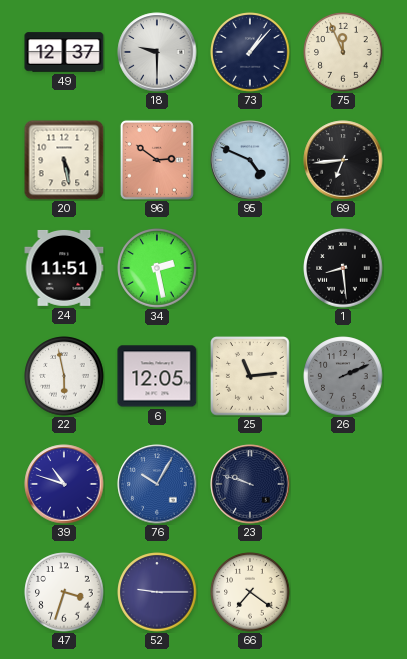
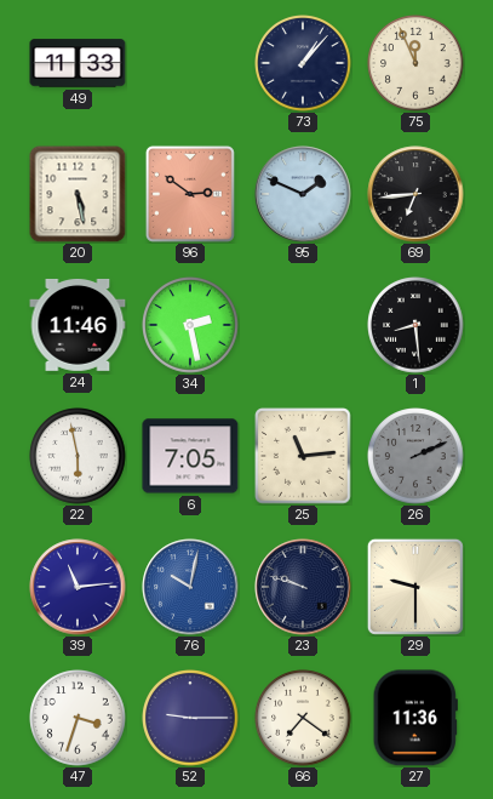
49: 12:37 -> 11:33 (78, 63)
18: 9:30 -> none (157, 52)
95: 4:49 -> 1:49 (303, 194)
24: 11:51 -> 11:46 (78, 325)
6: 12:05 -> 7:05 (190, 456)
39: 10:48 -> 11:14 (78, 587)
76: 10:05 -> 10:02 (190, 587)
29: none -> 9:30 (415, 587)
27: none -> 11:36 (415, 718)
